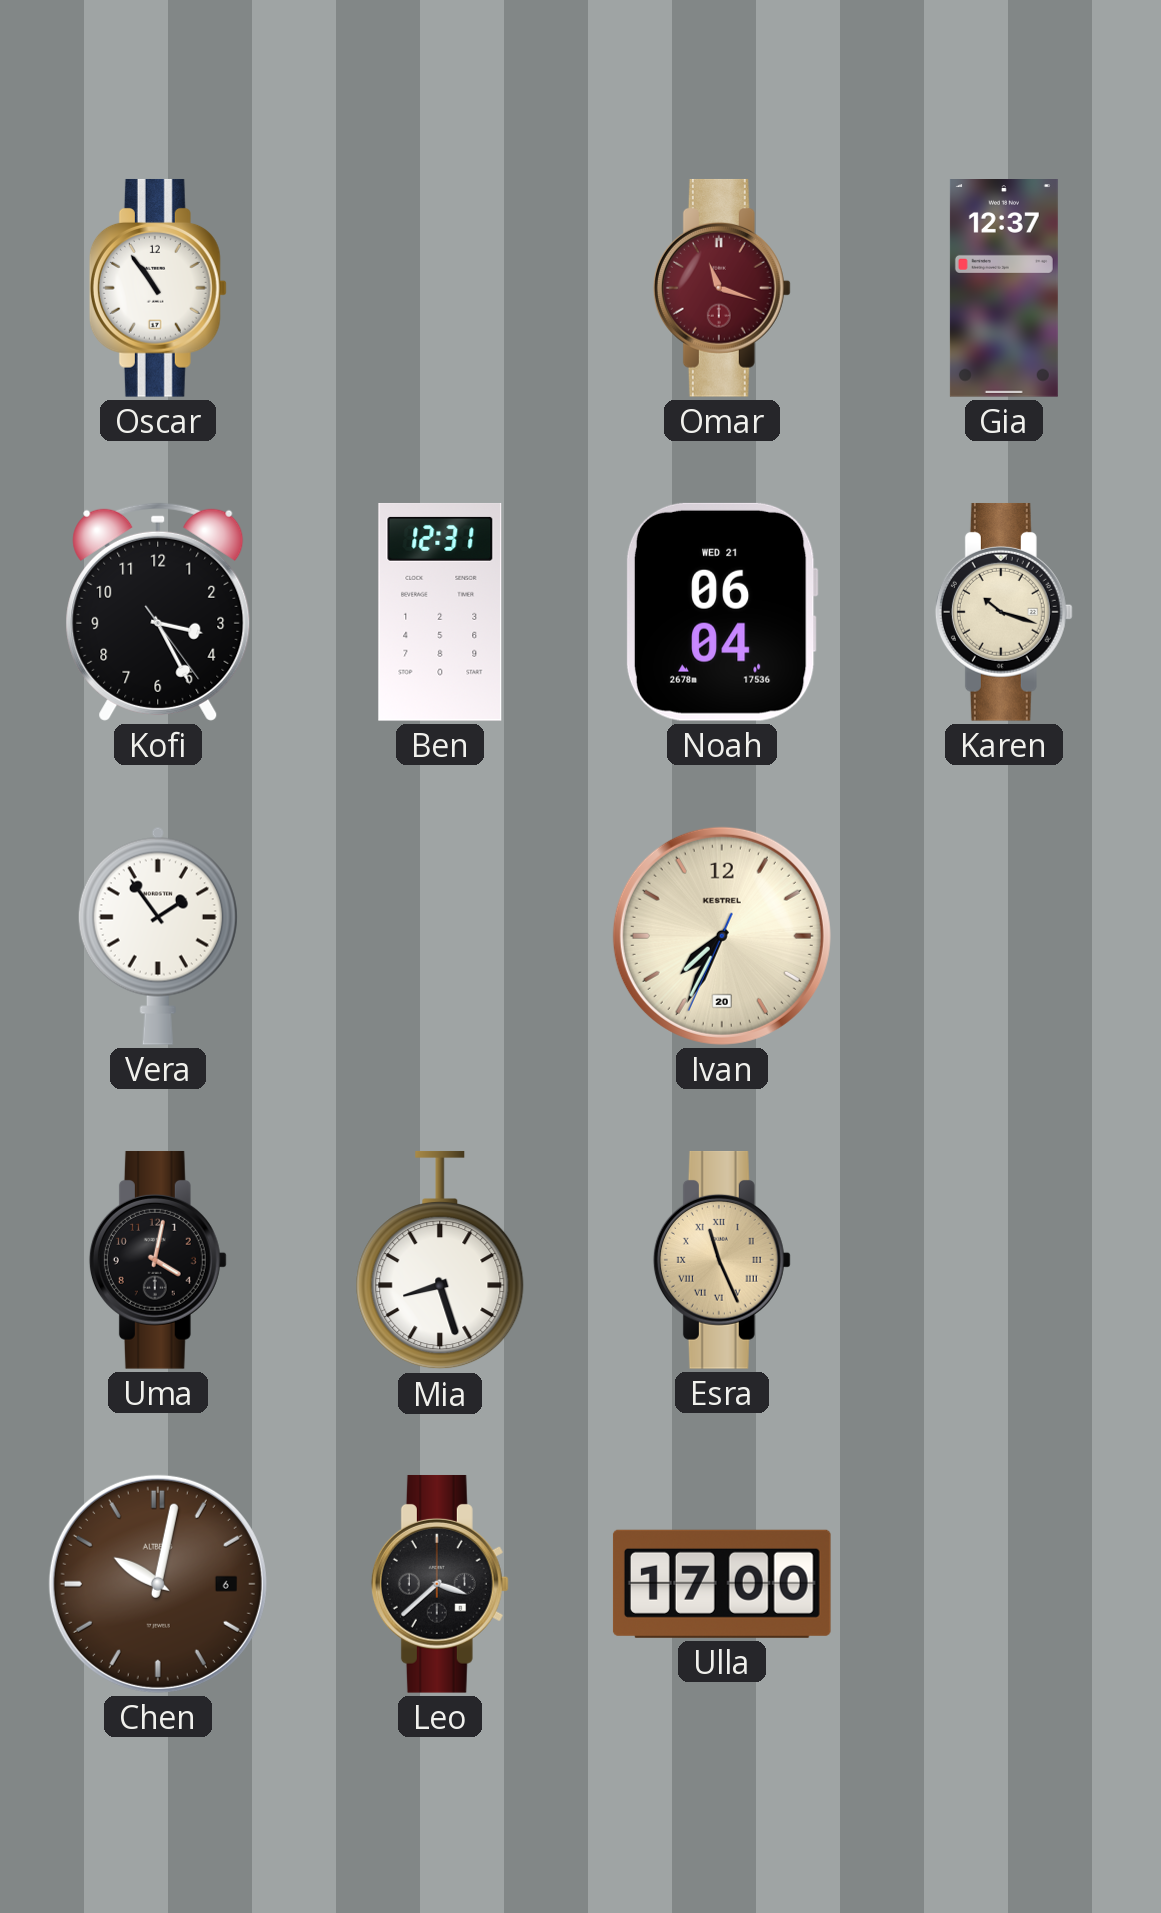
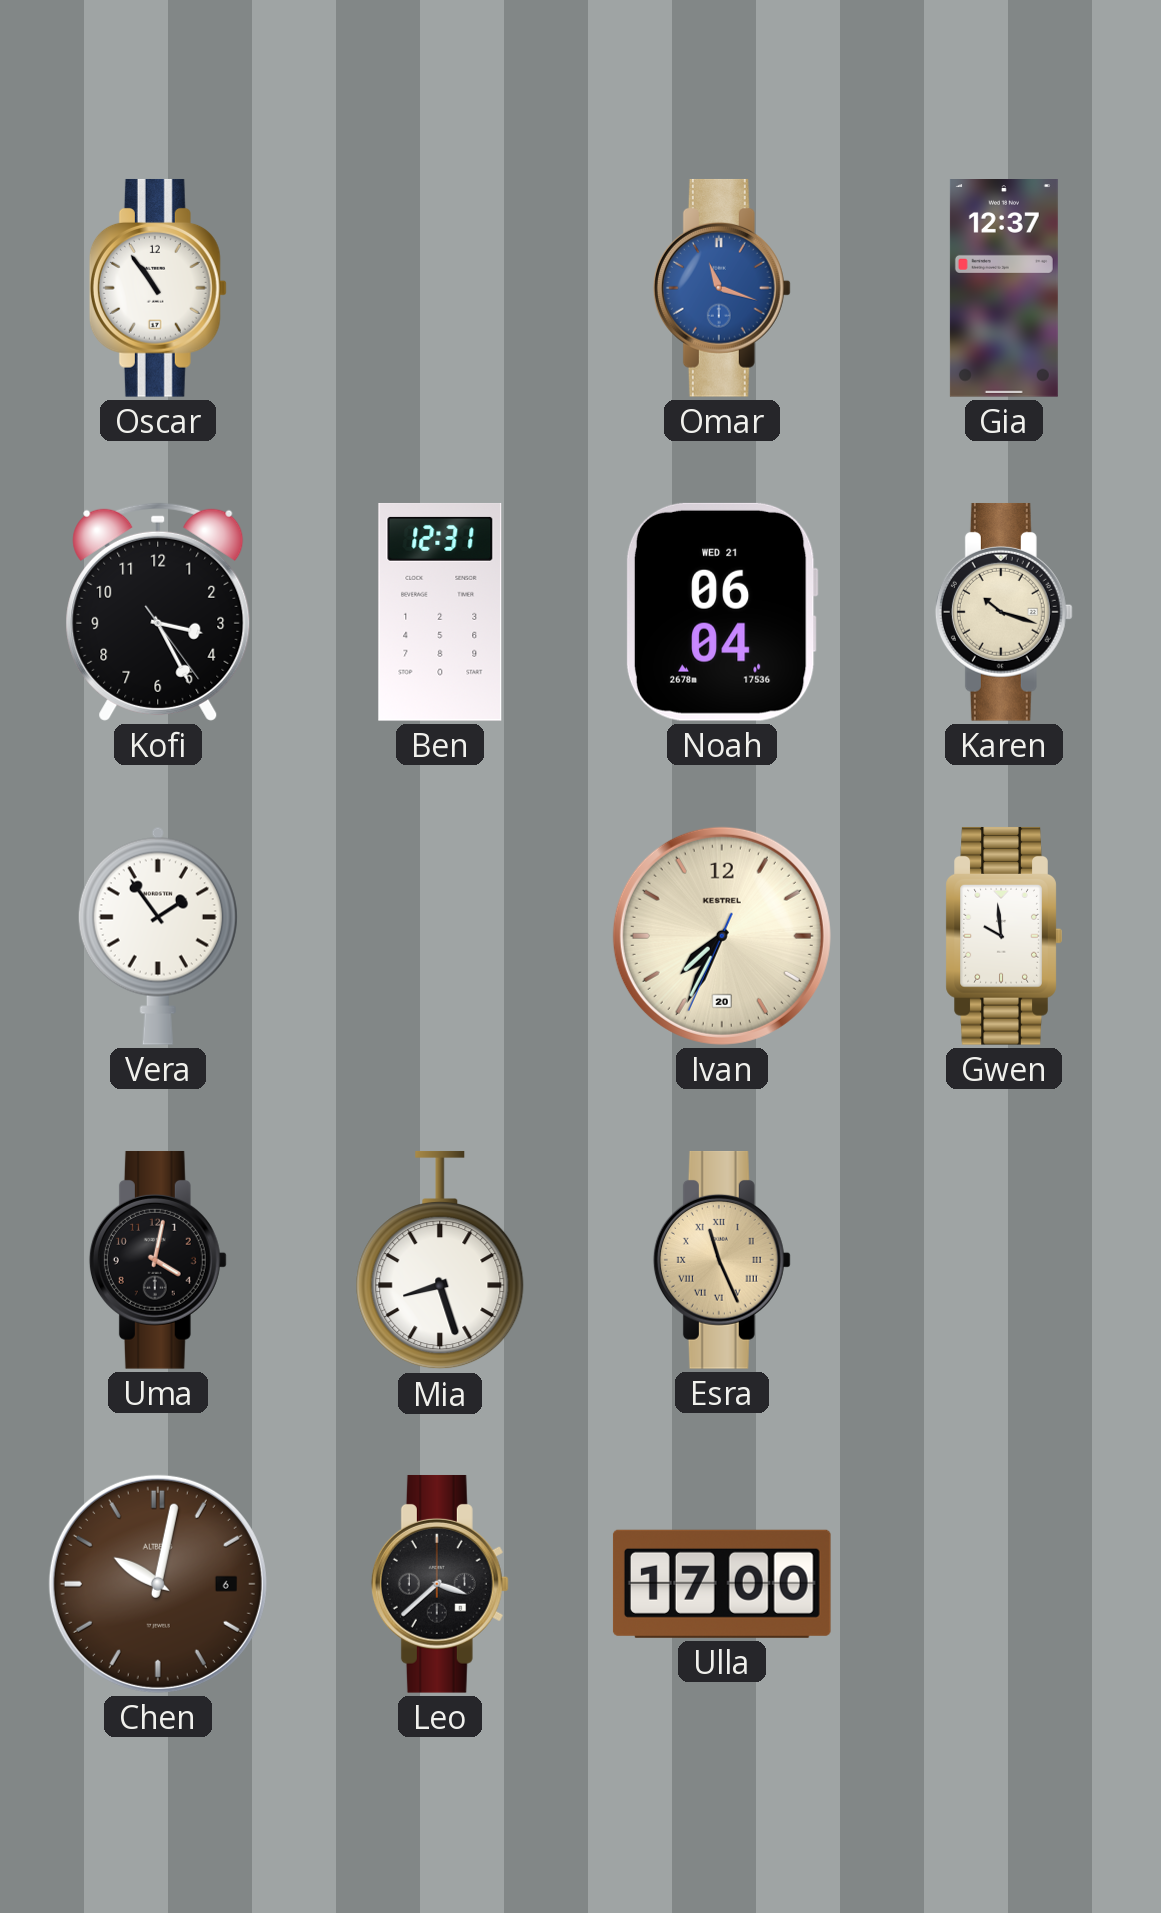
Omar dial: burgundy -> blue (722, 288)
Gwen: none -> 9:59 (1004, 936)
